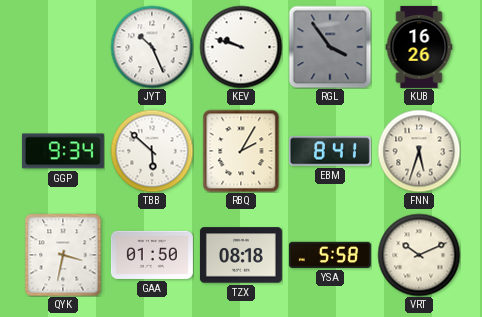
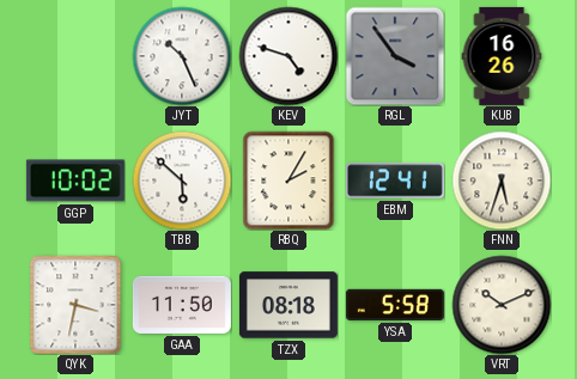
KEV: 9:48 -> 4:48 (288, 56)
GGP: 9:34 -> 10:02 (75, 181)
EBM: 8:41 -> 12:41 (395, 181)
GAA: 01:50 -> 11:50 (182, 305)
